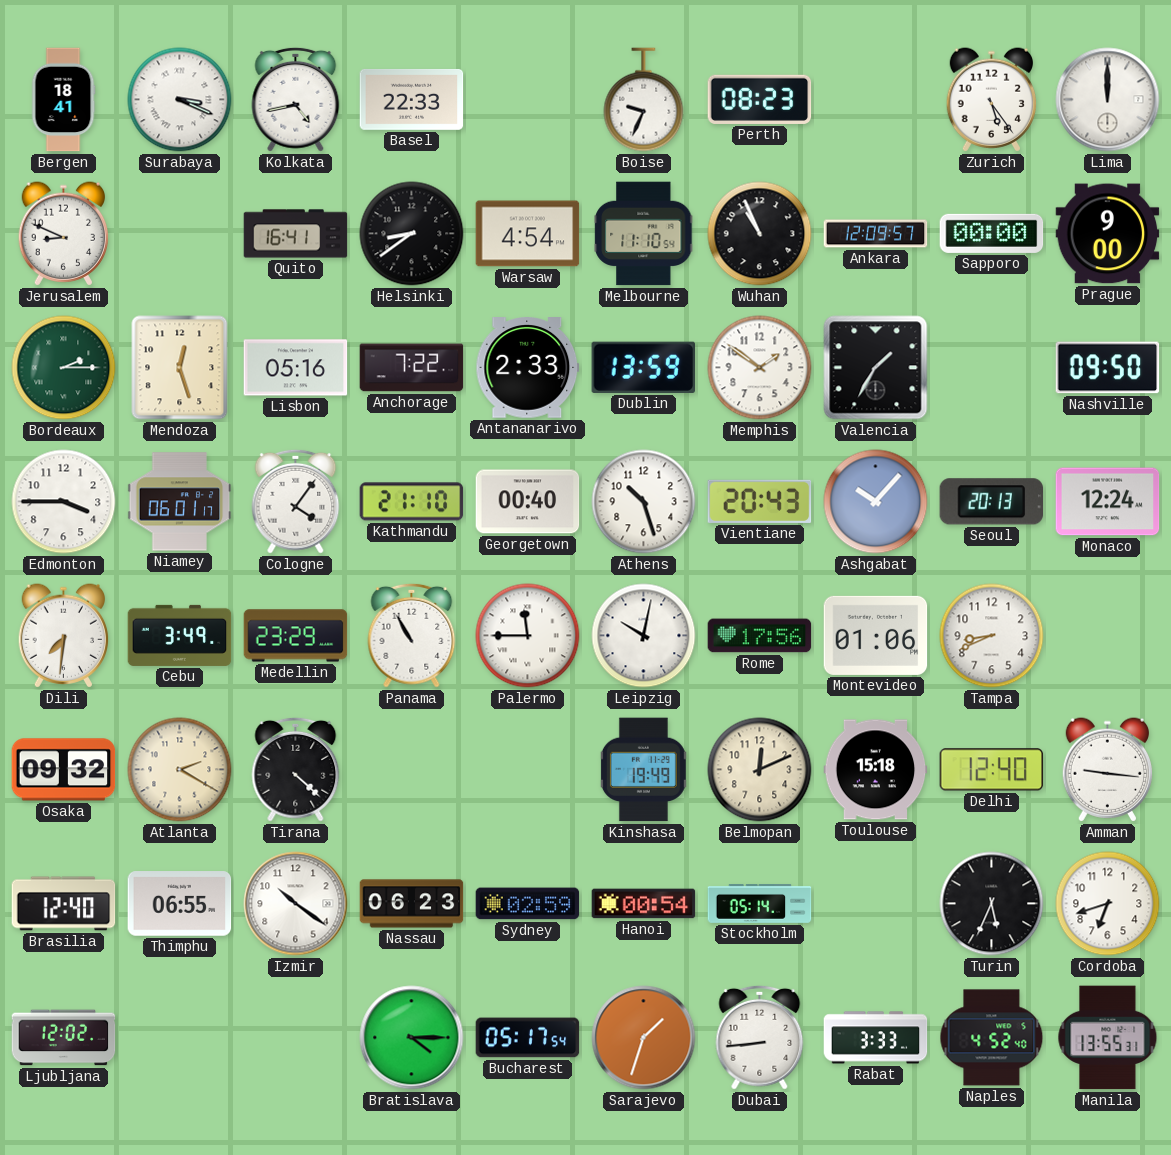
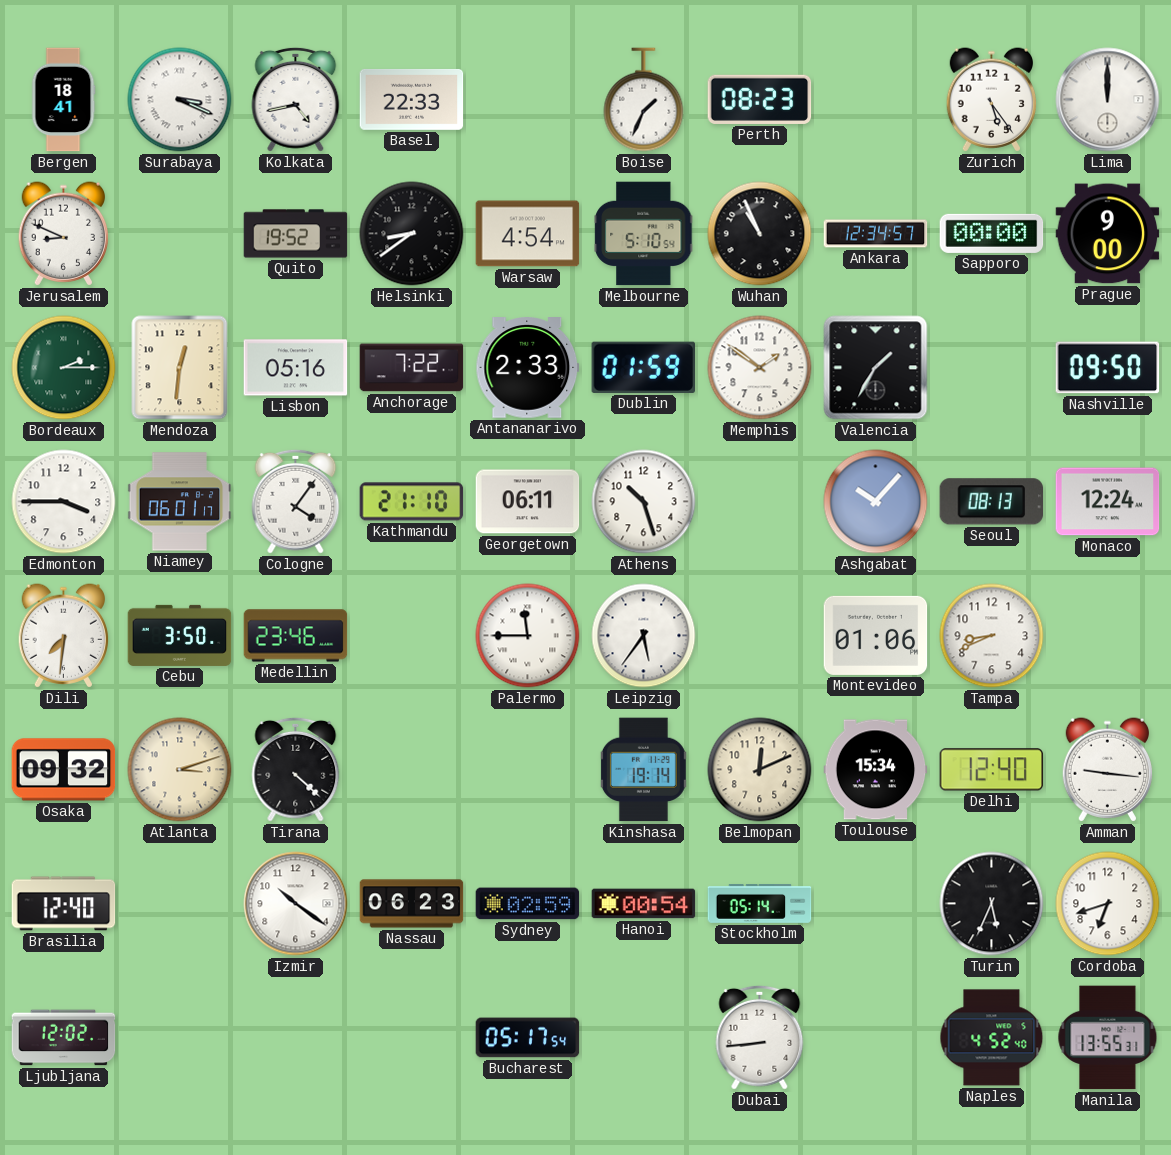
Boise: 9:34 -> 1:34 (644, 100)
Quito: 16:41 -> 19:52 (296, 234)
Melbourne: 11:10 -> 5:10 (644, 234)
Ankara: 12:09 -> 12:34 (876, 234)
Mendoza: 12:27 -> 12:31 (180, 368)
Dublin: 13:59 -> 01:59 (643, 367)
Georgetown: 00:40 -> 06:11 (528, 502)
Vientiane: 20:43 -> none (760, 501)
Seoul: 20:13 -> 08:13 (992, 502)
Cebu: 3:49 -> 3:50 (180, 635)
Medellin: 23:29 -> 23:46 (296, 636)
Panama: 10:55 -> none (412, 635)
Leipzig: 10:02 -> 5:36 (644, 636)
Rome: 17:56 -> none (760, 636)
Atlanta: 2:20 -> 3:12 (180, 770)
Kinshasa: 19:49 -> 19:14 (643, 770)
Toulouse: 15:18 -> 15:34 (876, 770)
Thimphu: 06:55 -> none (180, 904)
Bratislava: 4:15 -> none (412, 1038)
Sarajevo: 1:33 -> none (644, 1038)
Rabat: 3:33 -> none (876, 1038)
